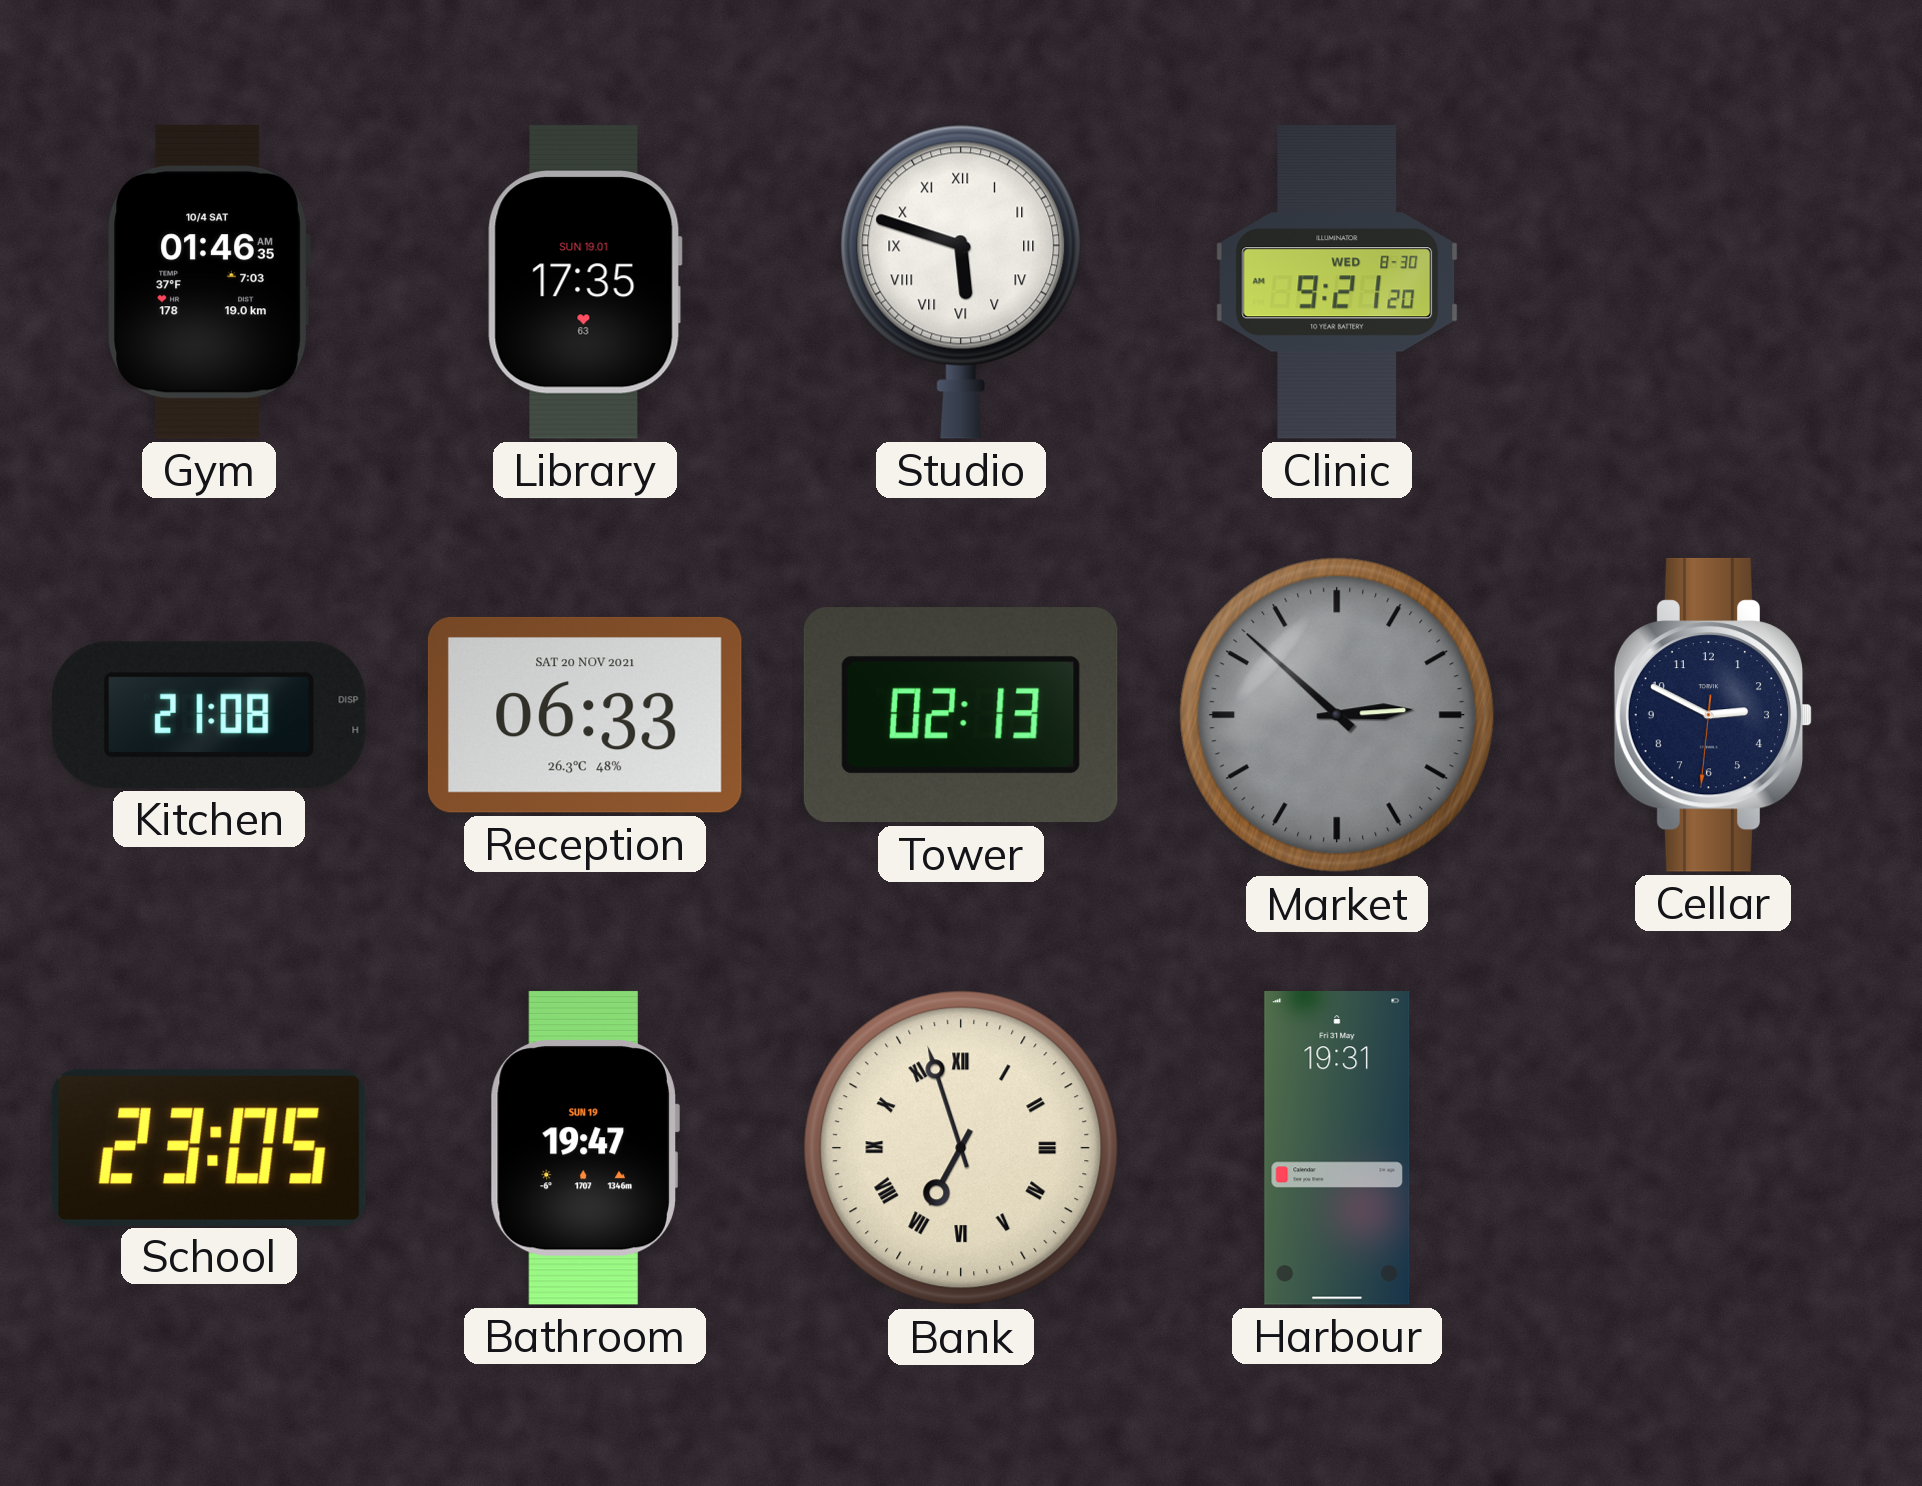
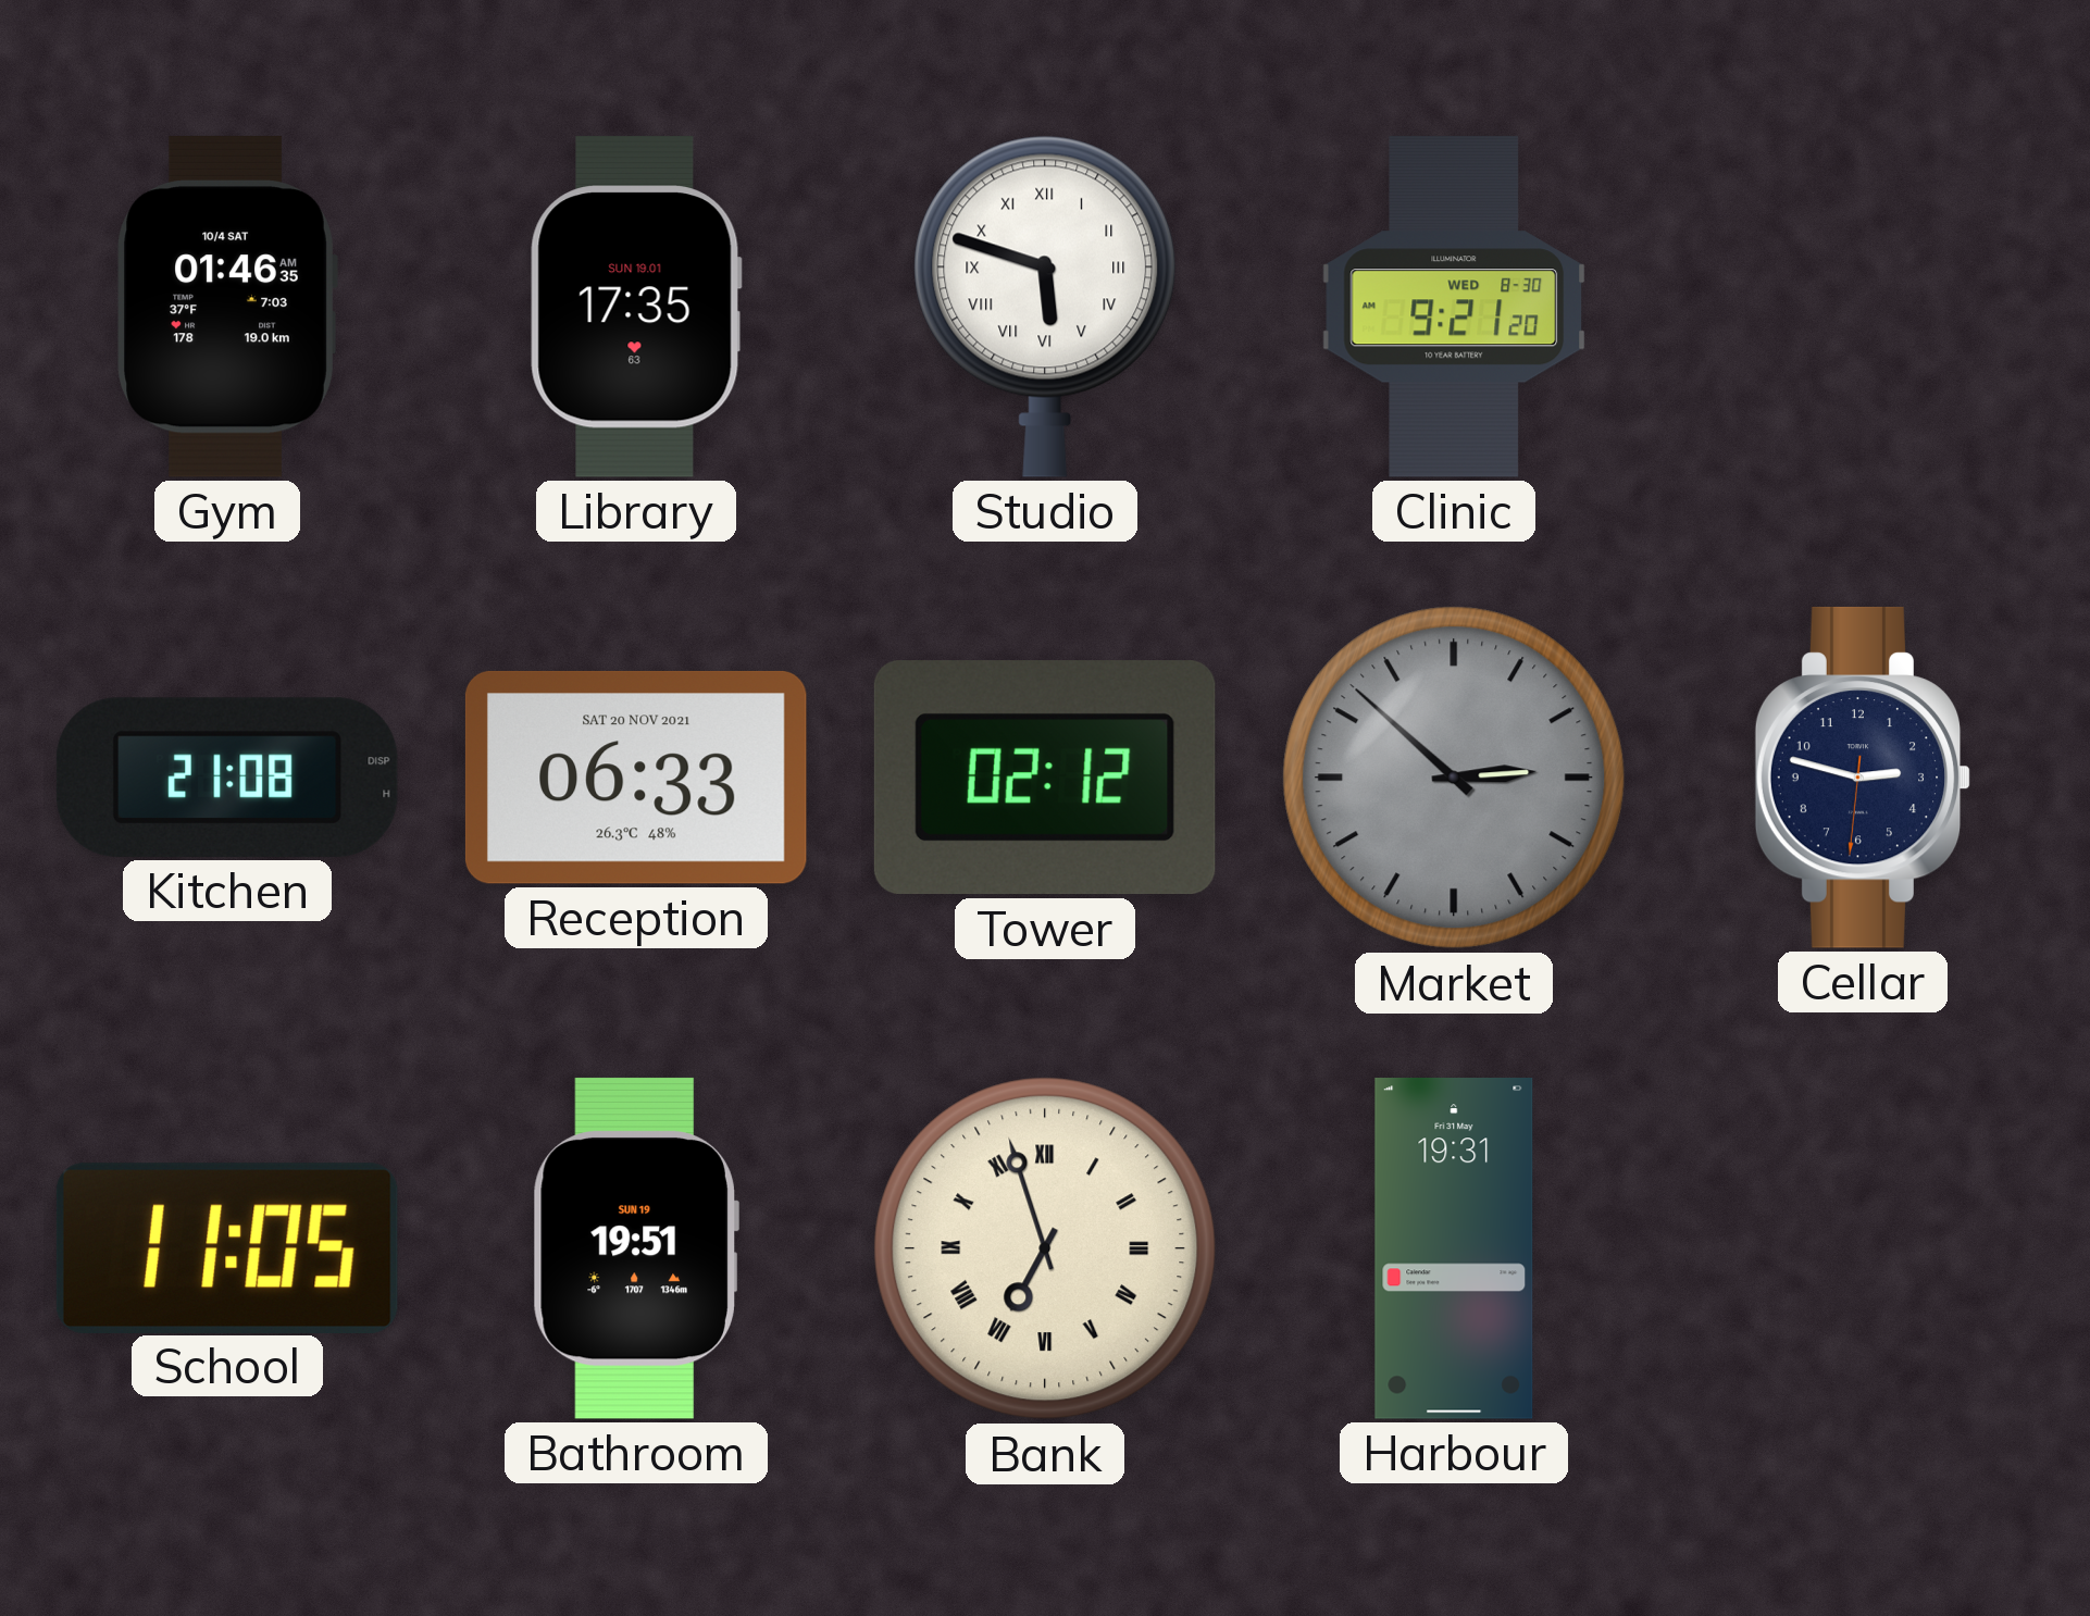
Tower: 02:13 -> 02:12 (1045, 778)
Cellar: 2:49 -> 2:47 (1863, 778)
School: 23:05 -> 11:05 (227, 1247)
Bathroom: 19:47 -> 19:51 (636, 1248)
